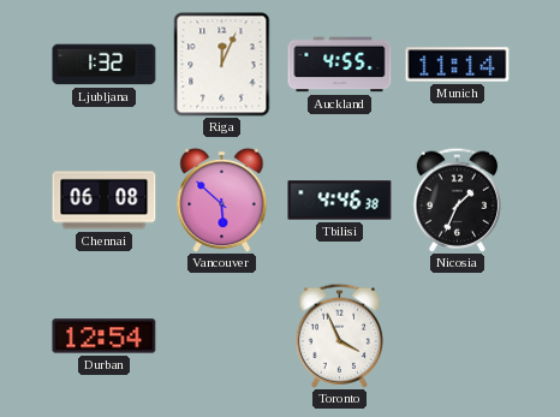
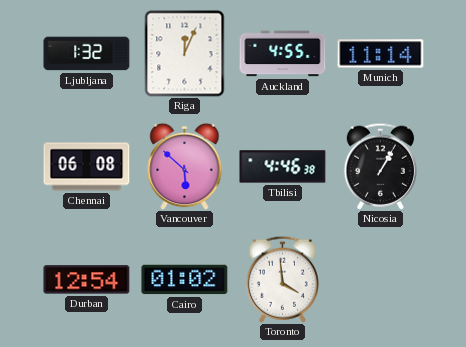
Nicosia: 1:34 -> 1:05 (380, 166)
Cairo: none -> 01:02 (185, 280)
Toronto: 3:56 -> 3:59 (282, 279)
